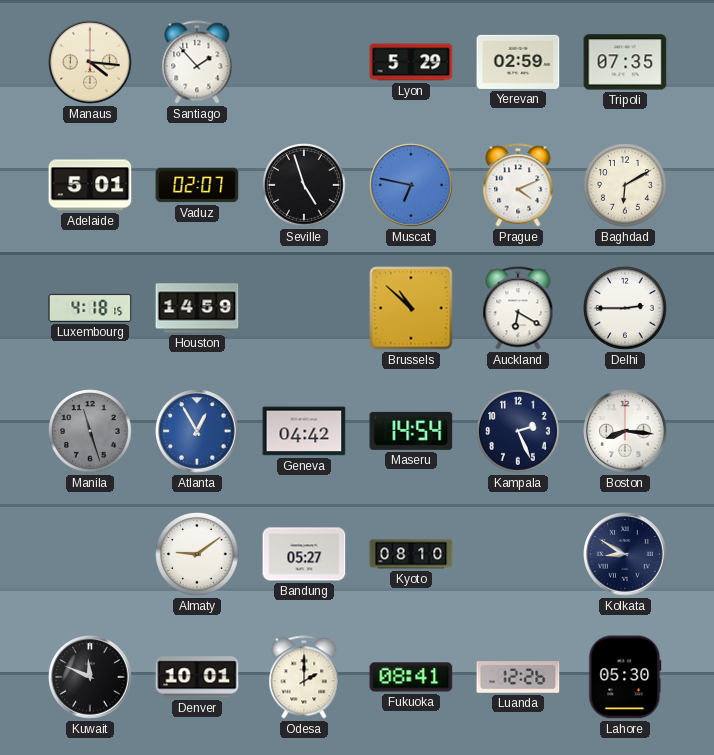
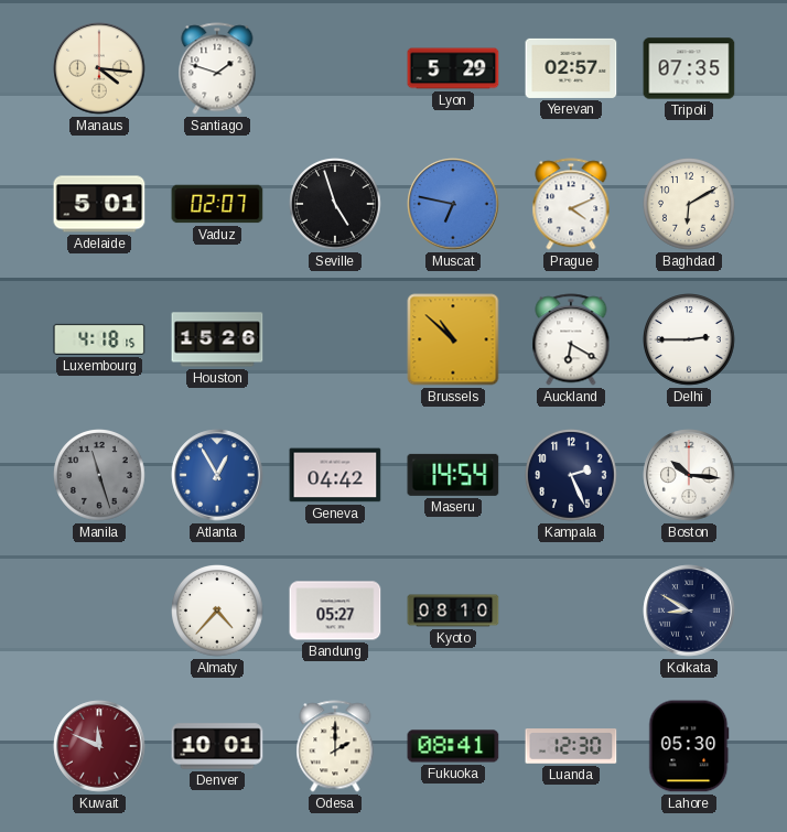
Santiago: 1:53 -> 1:48 (217, 68)
Yerevan: 02:59 -> 02:57 (571, 68)
Houston: 14:59 -> 15:26 (217, 339)
Boston: 8:16 -> 10:16 (689, 475)
Almaty: 9:09 -> 4:37 (217, 611)
Kuwait dial: black -> burgundy (99, 746)
Luanda: 12:26 -> 12:30 (571, 746)
